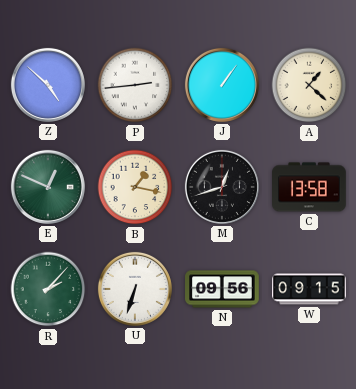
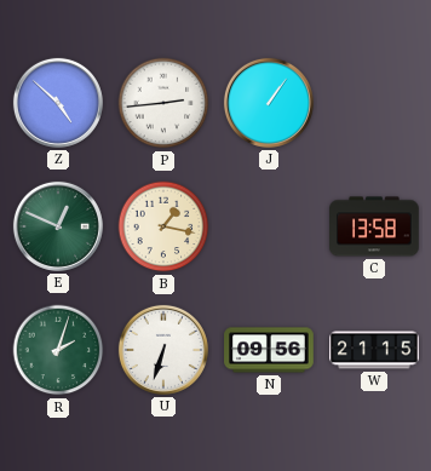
A: 1:22 -> none (309, 85)
M: 12:42 -> none (222, 187)
R: 2:07 -> 2:03 (58, 350)
W: 09:15 -> 21:15 (374, 350)
